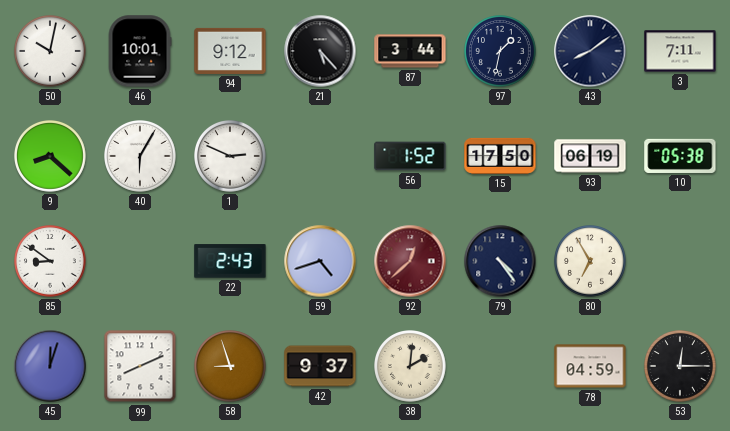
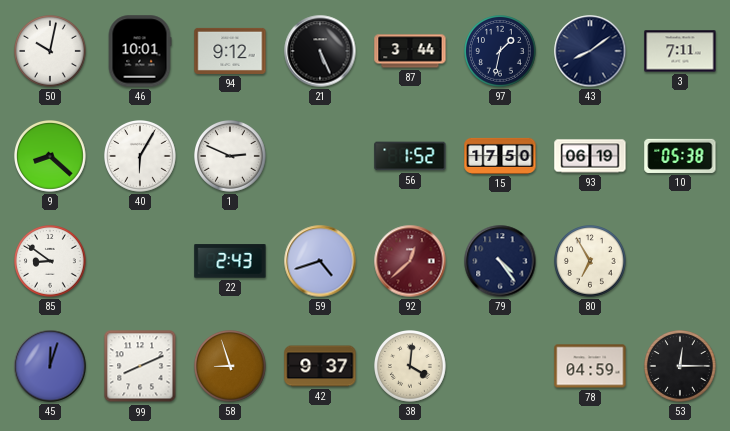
21: 5:23 -> 5:26 (320, 51)
38: 2:01 -> 4:01 (411, 367)
